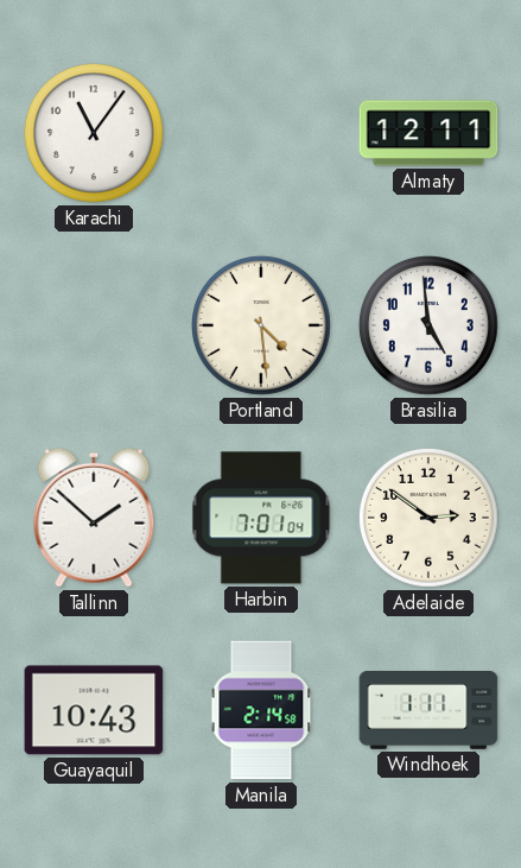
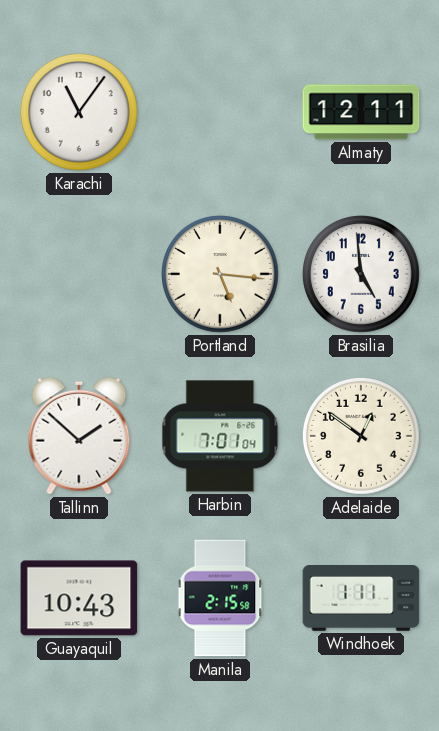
Portland: 4:29 -> 5:16 (220, 274)
Adelaide: 2:51 -> 12:51 (361, 436)
Manila: 2:14 -> 2:15 (220, 598)
